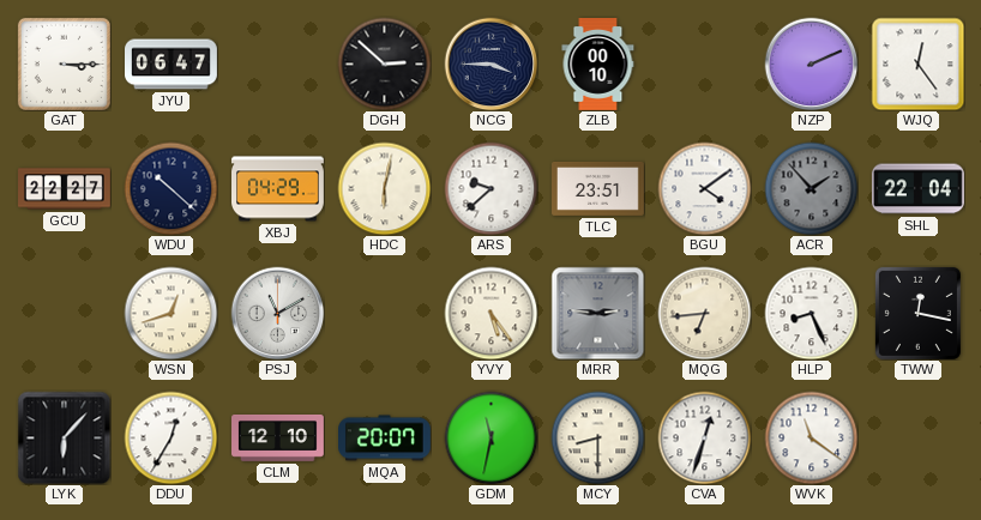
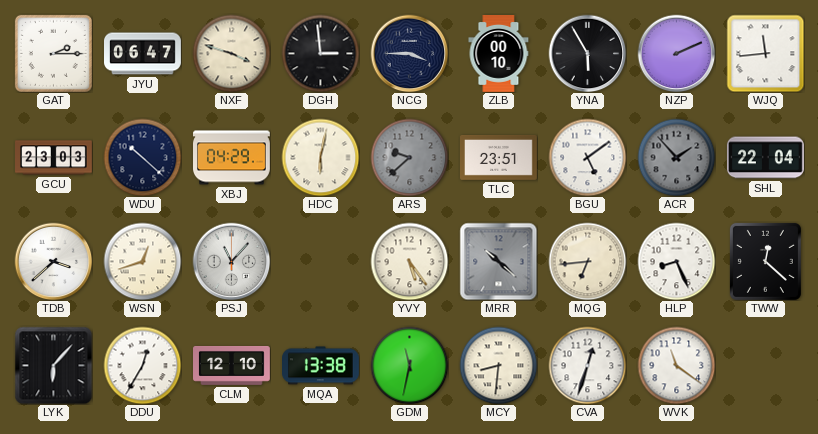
GAT: 3:15 -> 2:15 (53, 53)
NXF: none -> 3:48 (231, 53)
DGH: 2:52 -> 2:59 (320, 53)
YNA: none -> 5:55 (587, 53)
WJQ: 12:24 -> 11:44 (765, 53)
GCU: 22:27 -> 23:03 (54, 158)
ARS dial: white -> grey (409, 157)
BGU: 4:09 -> 5:09 (587, 157)
TDB: none -> 3:38 (53, 261)
PSJ: 11:10 -> 11:07 (231, 261)
MRR: 2:46 -> 10:22 (498, 261)
TWW: 12:17 -> 12:22 (765, 261)
MQA: 20:07 -> 13:38 (321, 366)
MCY: 8:30 -> 8:31 (498, 365)
